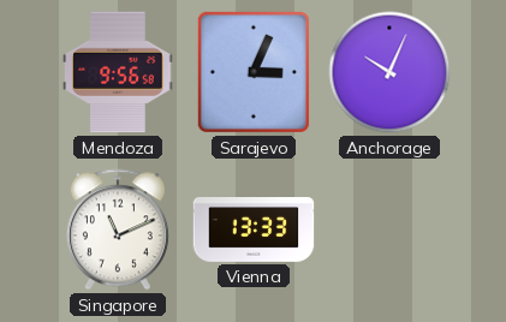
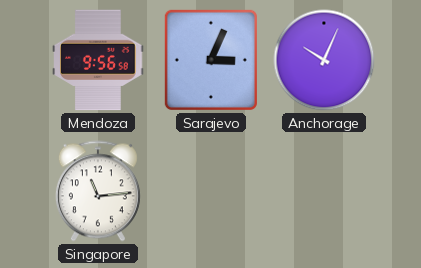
Singapore: 11:11 -> 11:14 (98, 191)
Vienna: 13:33 -> none (254, 231)
